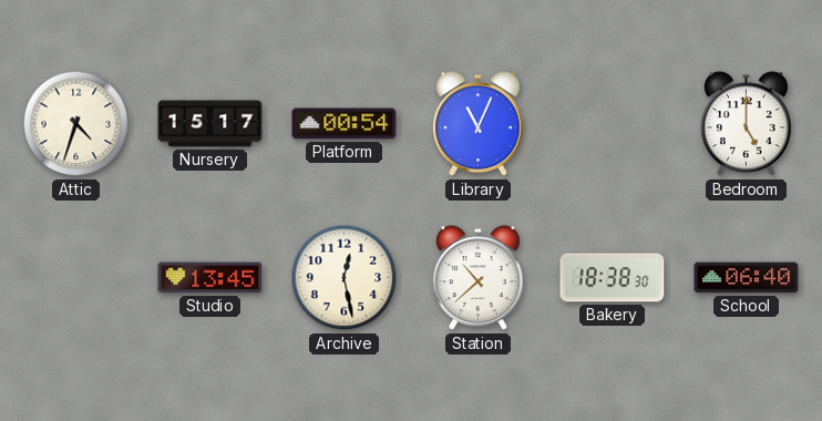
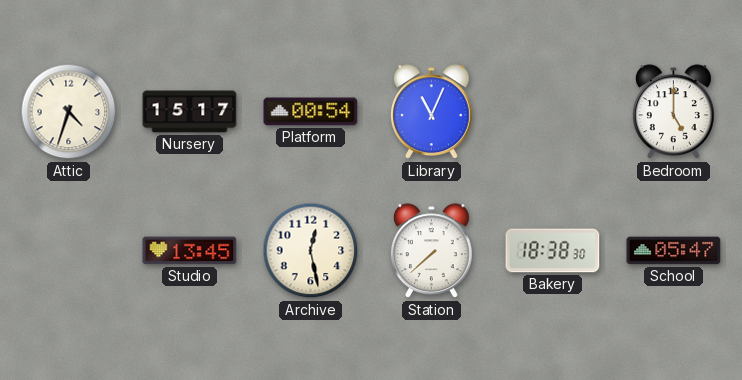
Station: 10:38 -> 7:38 (432, 251)
School: 06:40 -> 05:47 (674, 251)
